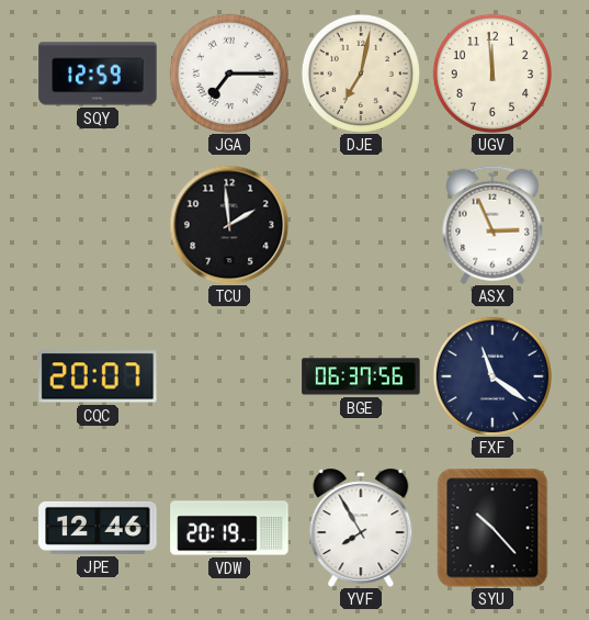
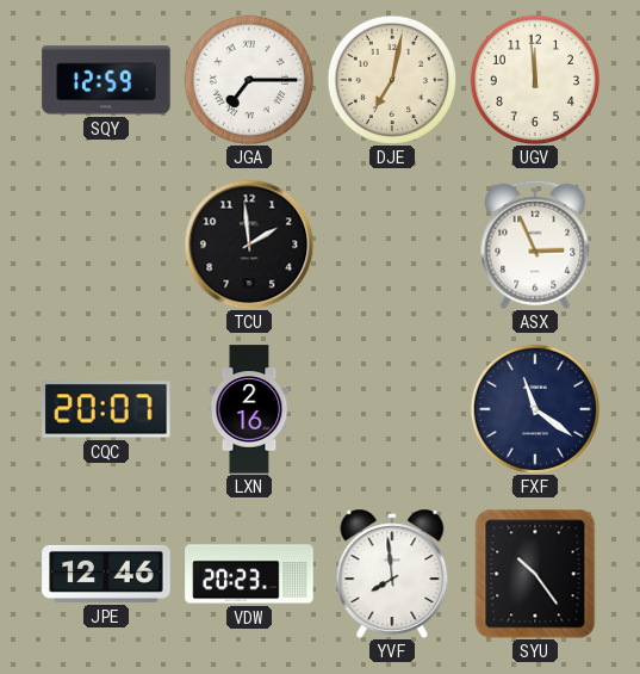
LXN: none -> 2:16 (249, 409)
BGE: 06:37 -> none (361, 376)
VDW: 20:19 -> 20:23 (249, 574)
YVF: 7:55 -> 7:59 (392, 574)
SYU: 10:23 -> 10:24 (535, 574)
